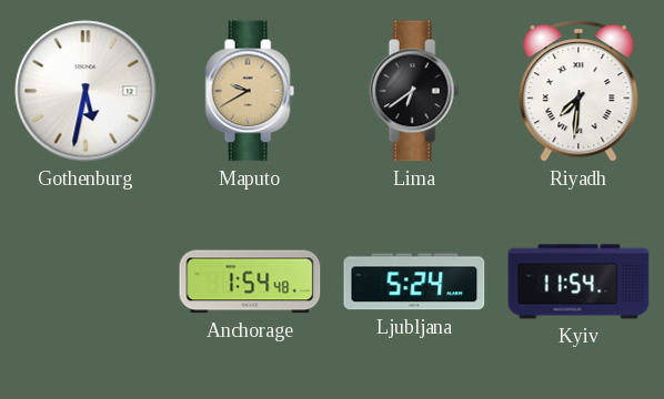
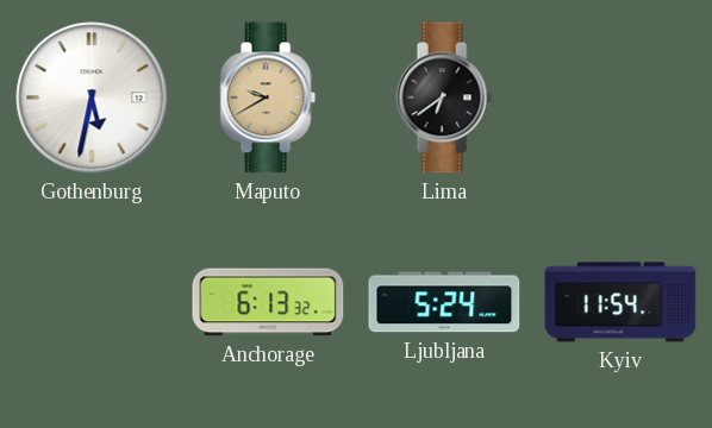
Riyadh: 7:31 -> none (579, 91)
Anchorage: 1:54 -> 6:13 (268, 302)
